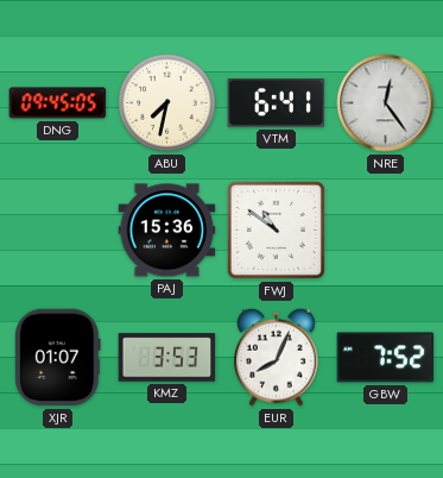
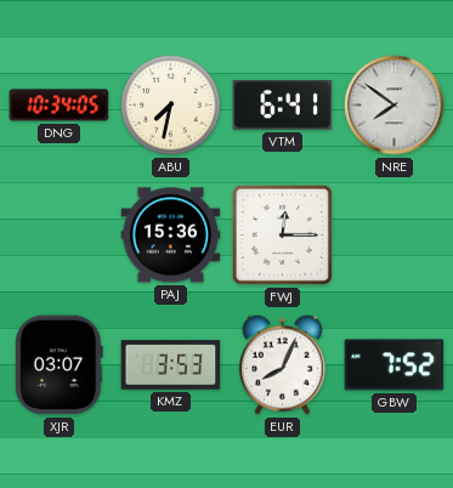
DNG: 09:45 -> 10:34 (60, 106)
NRE: 12:24 -> 7:51 (395, 106)
FWJ: 10:51 -> 12:15 (282, 234)
XJR: 01:07 -> 03:07 (60, 365)
